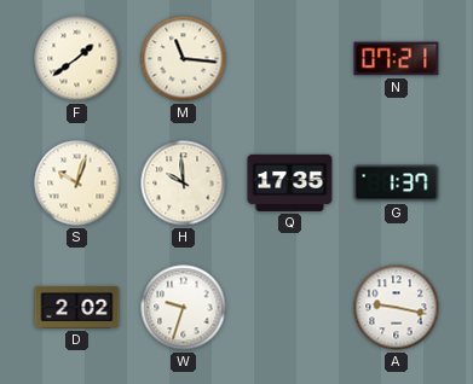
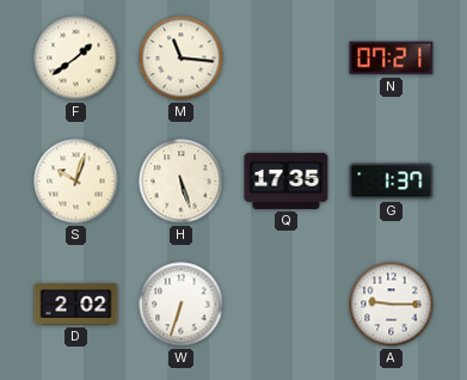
H: 9:59 -> 5:27 (182, 182)
W: 9:33 -> 6:33 (182, 305)
A: 9:17 -> 9:15 (392, 305)
